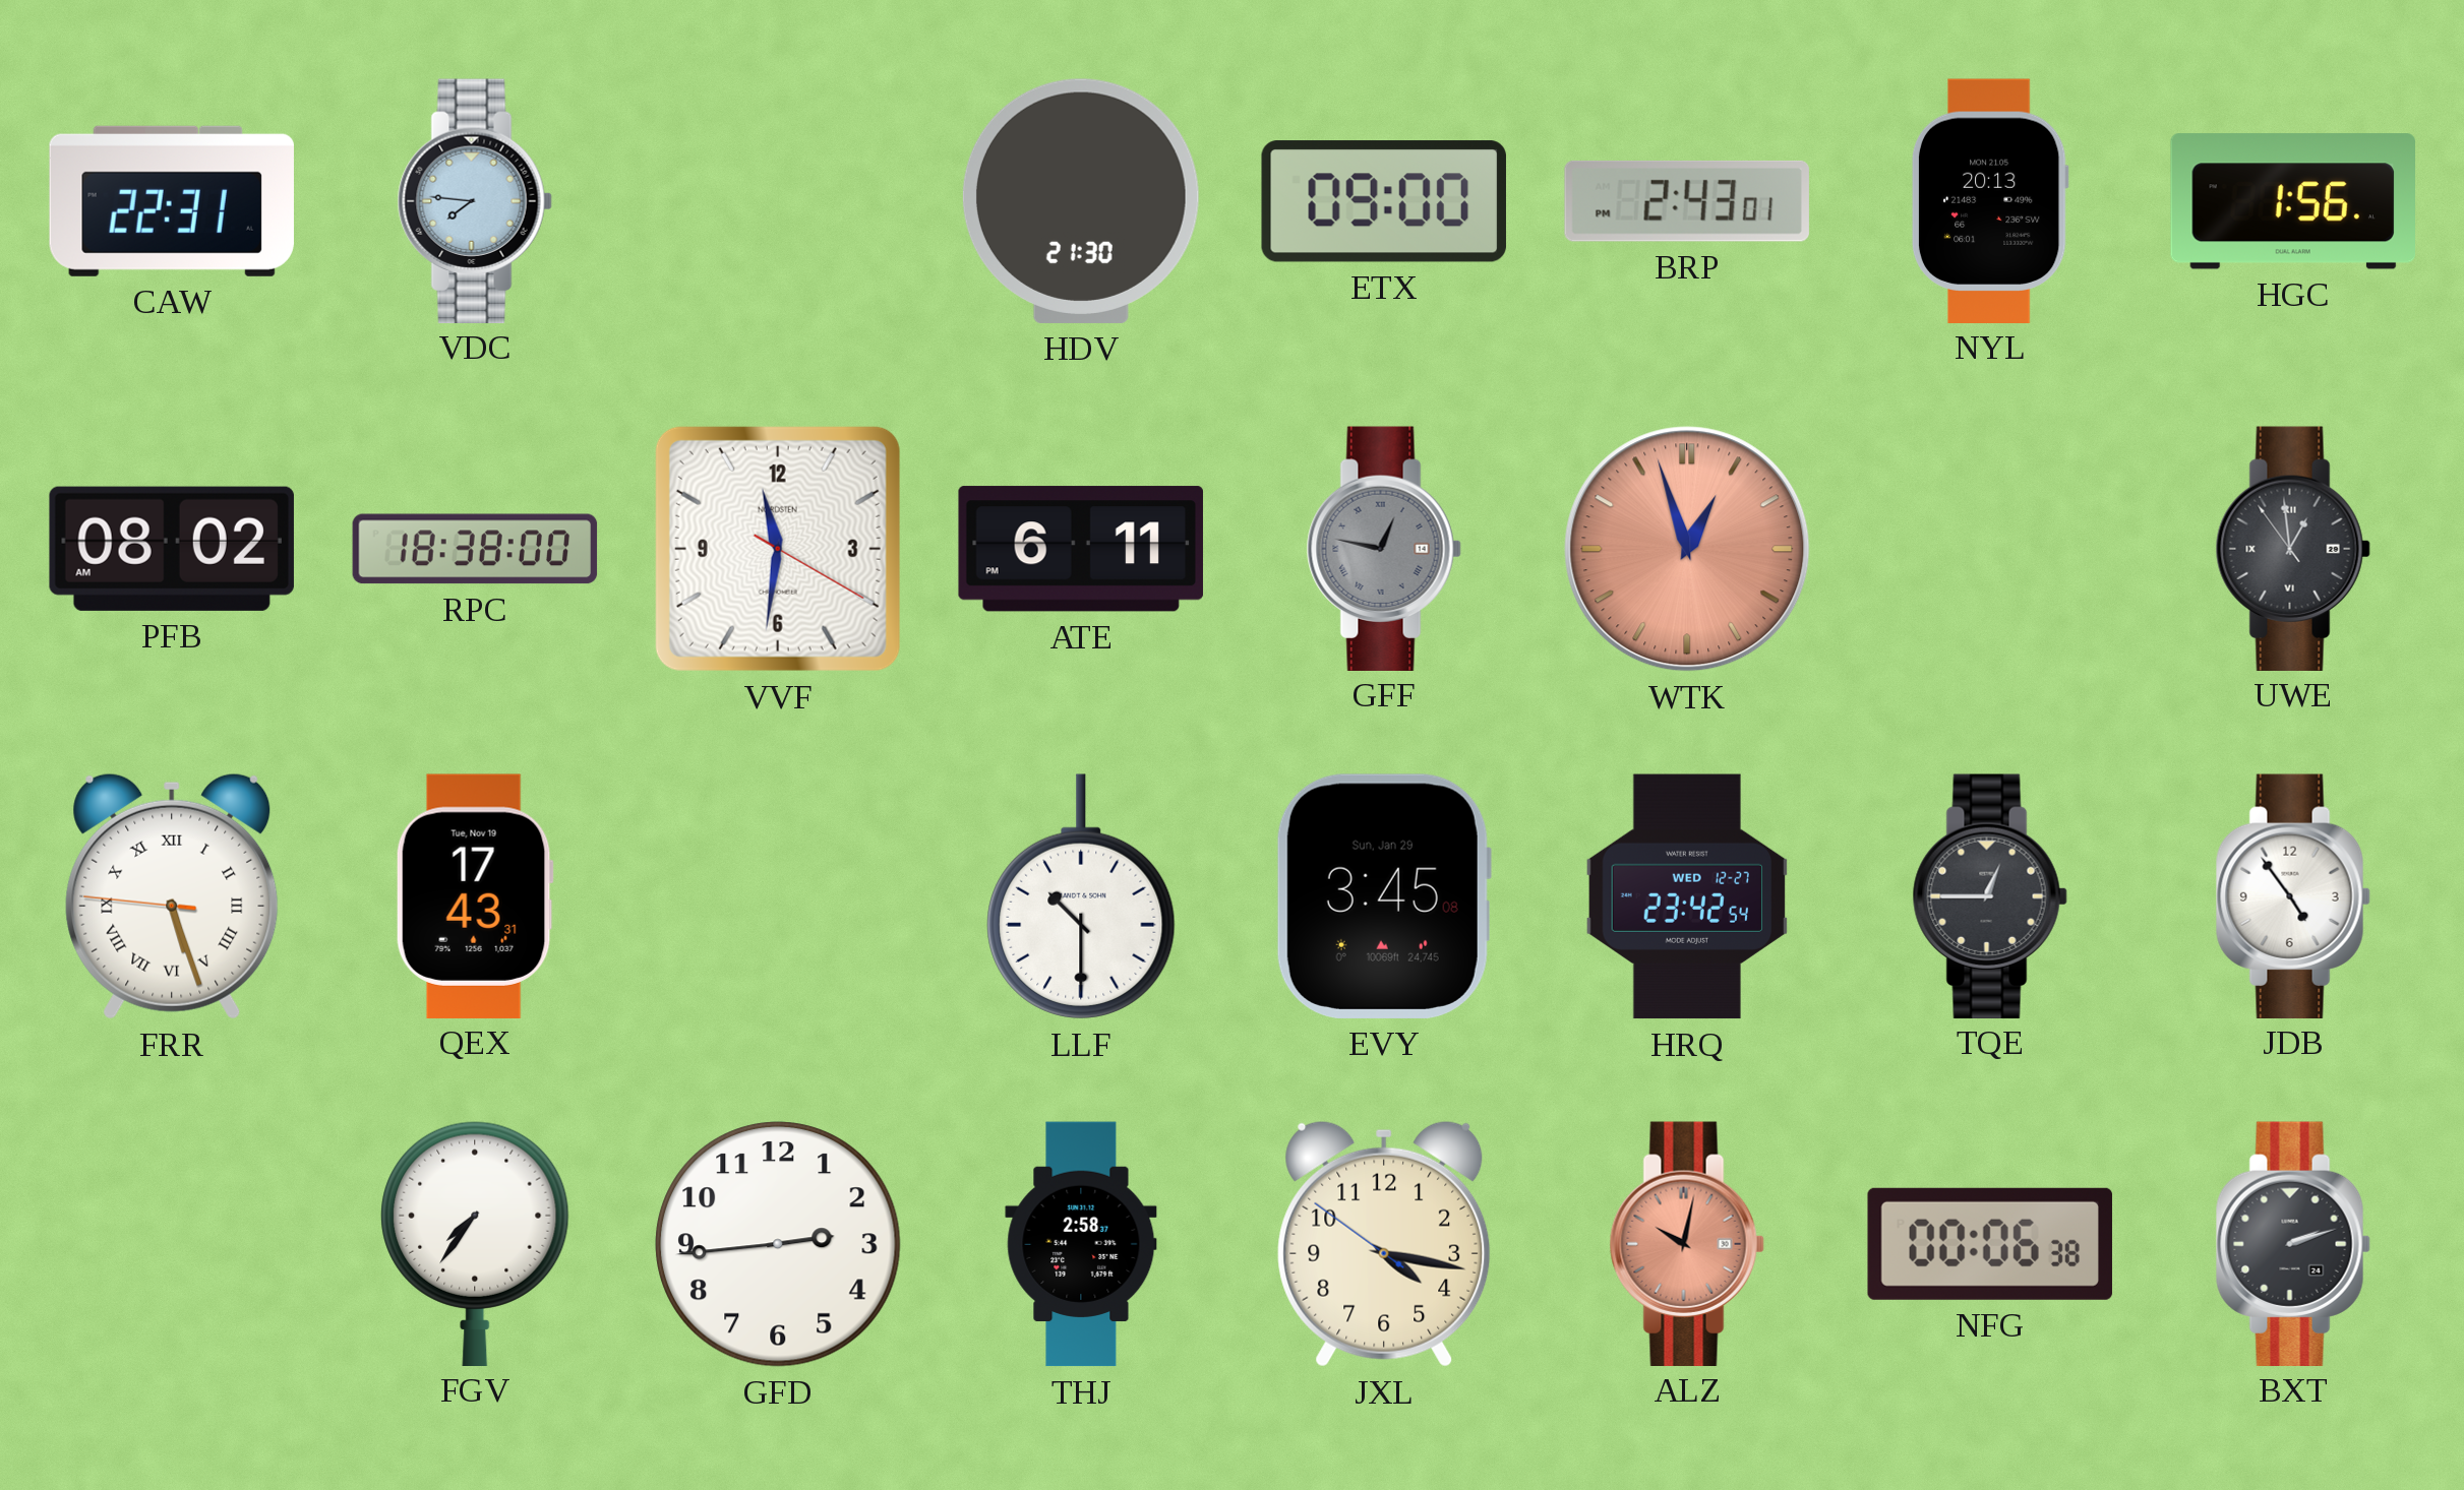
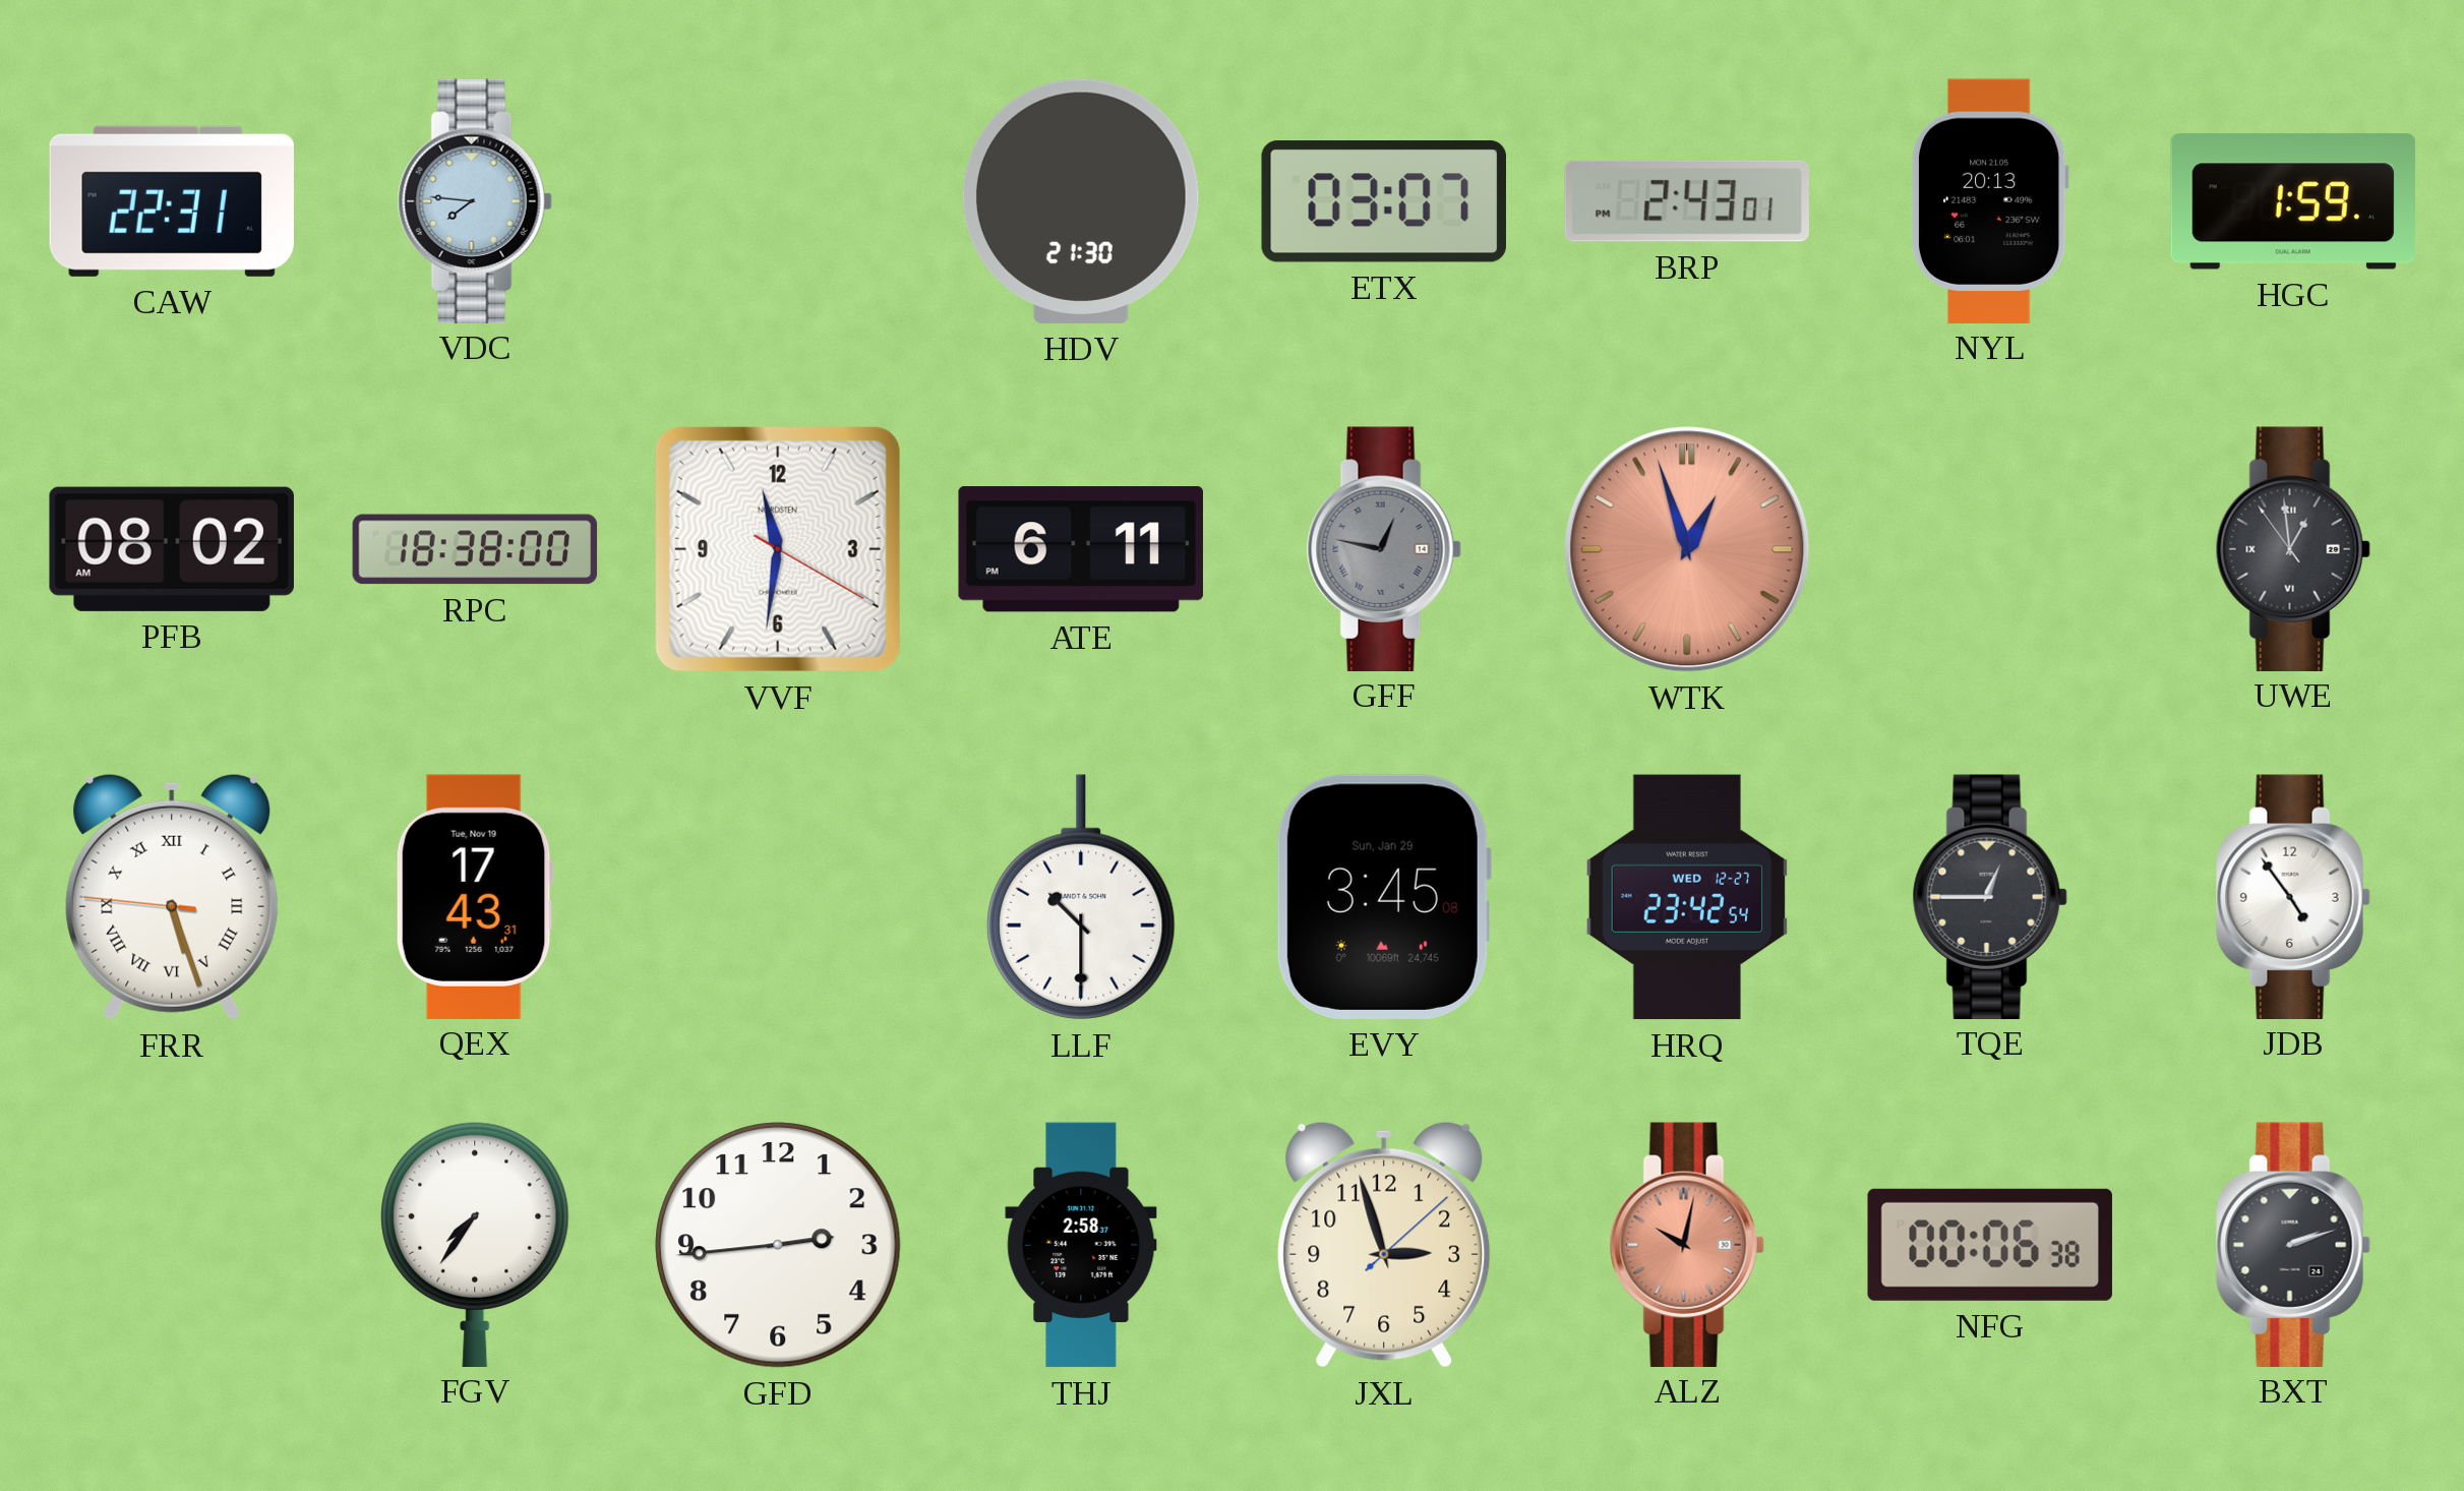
ETX: 09:00 -> 03:07 (1384, 201)
HGC: 1:56 -> 1:59 (2292, 201)
JXL: 4:16 -> 2:57 (1384, 1245)
